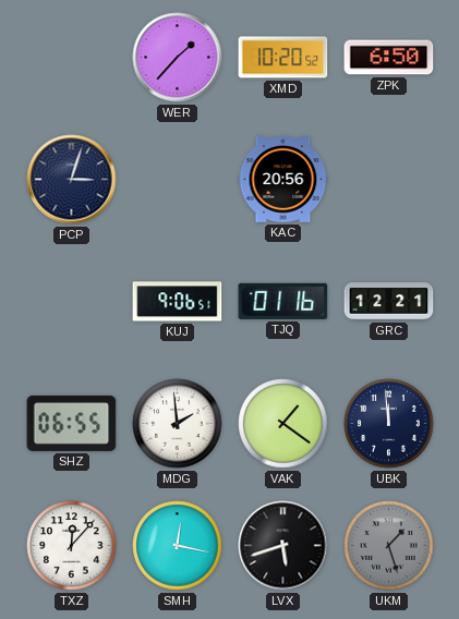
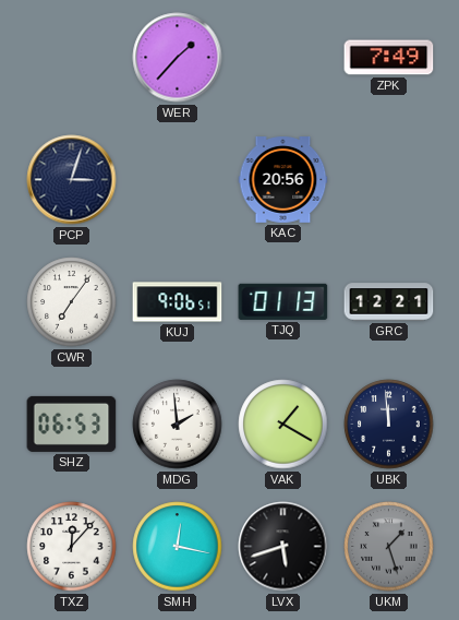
XMD: 10:20 -> none (283, 58)
ZPK: 6:50 -> 7:49 (389, 58)
CWR: none -> 7:06 (72, 302)
TJQ: 01:16 -> 01:13 (283, 301)
SHZ: 06:55 -> 06:53 (72, 424)
VAK: 1:21 -> 1:20 (283, 425)
